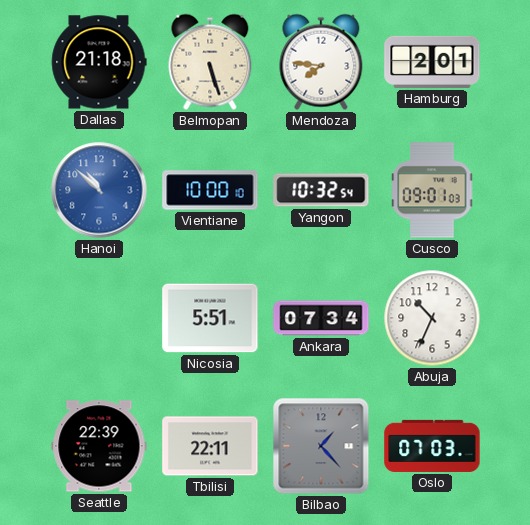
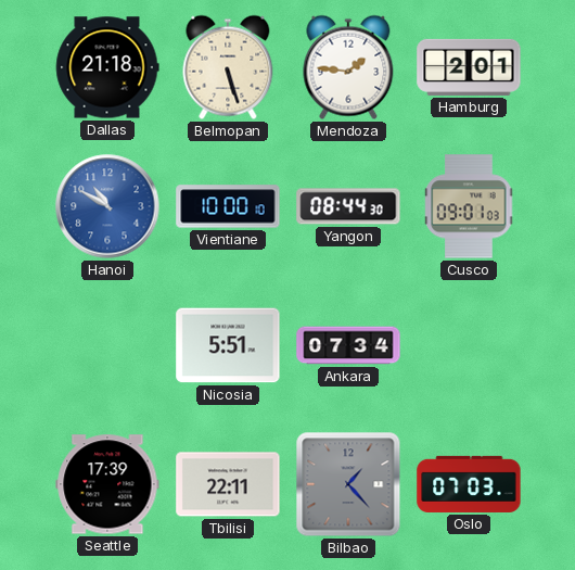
Mendoza: 7:46 -> 1:46 (348, 67)
Hanoi: 10:52 -> 10:50 (107, 206)
Yangon: 10:32 -> 08:44 (348, 206)
Abuja: 10:34 -> none (432, 318)
Seattle: 22:39 -> 17:39 (107, 484)
